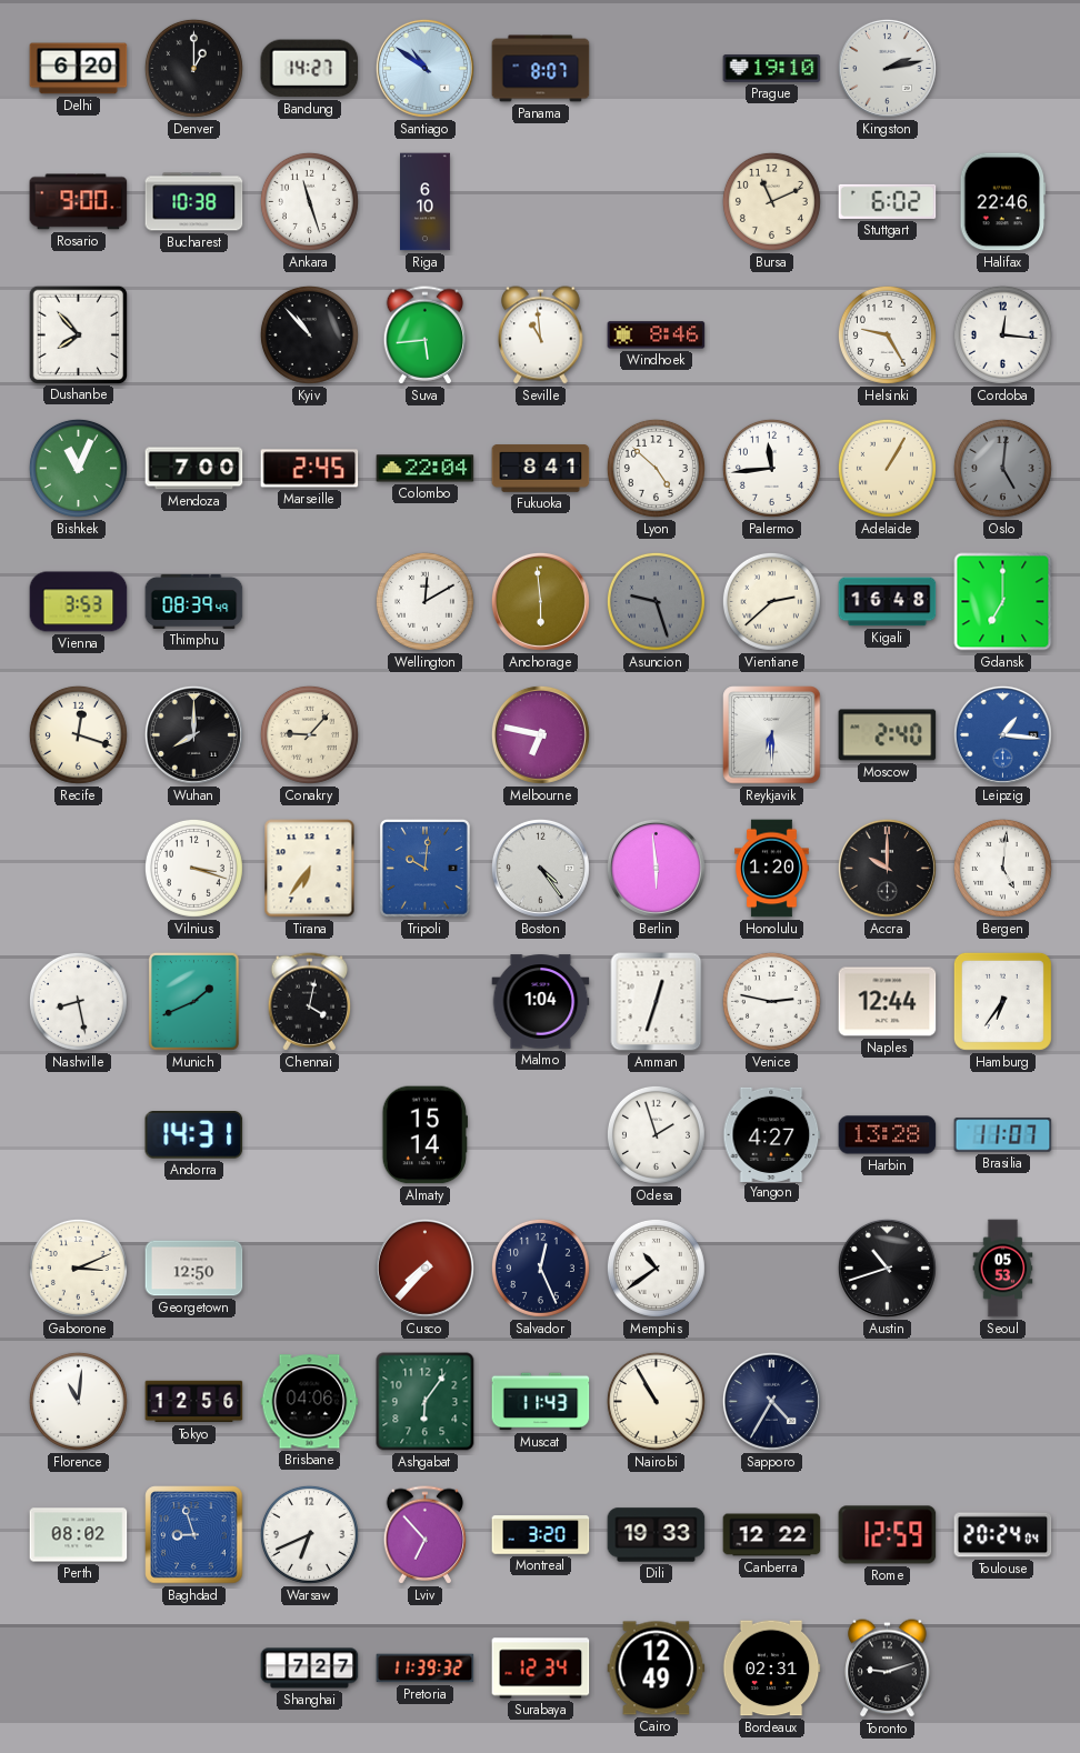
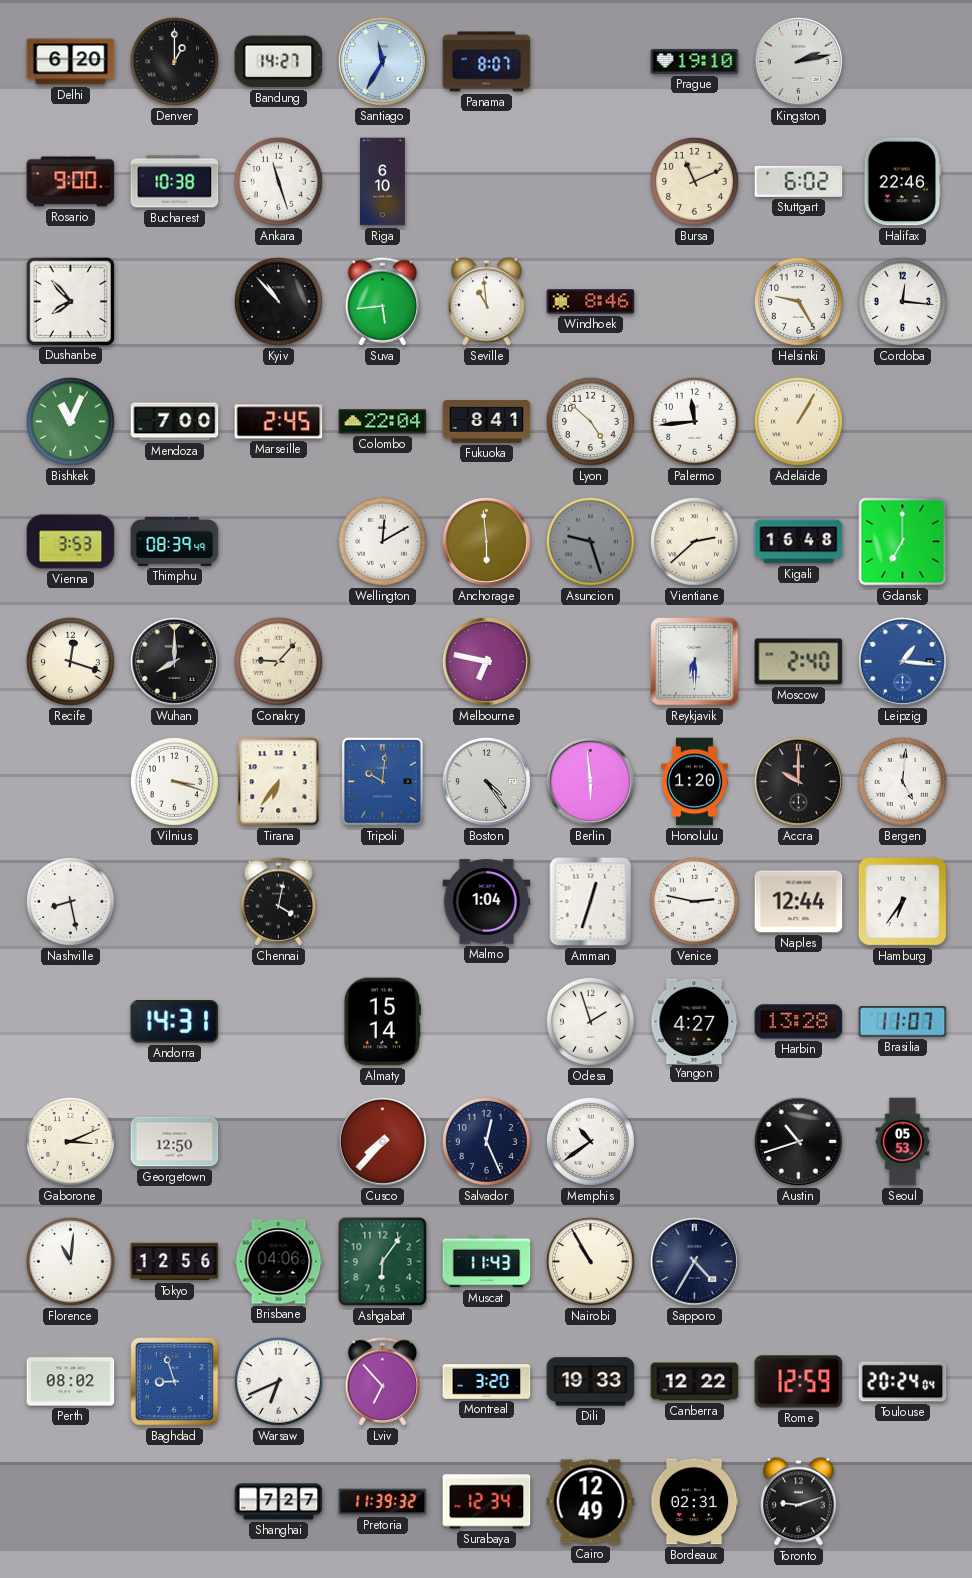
Santiago: 10:51 -> 11:35 (382, 61)
Oslo: 5:01 -> none (1002, 468)
Munich: 1:41 -> none (193, 1001)
